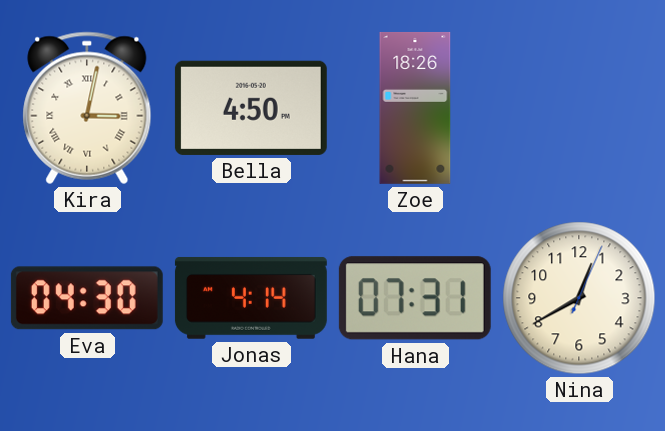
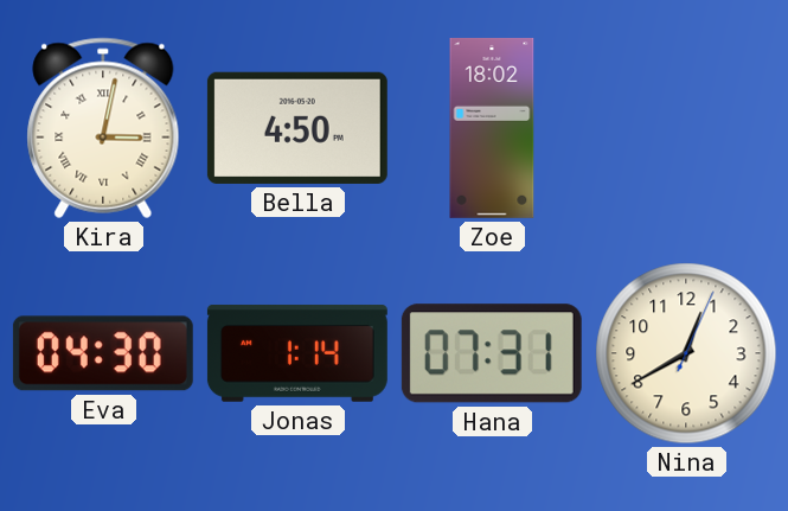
Zoe: 18:26 -> 18:02 (492, 128)
Jonas: 4:14 -> 1:14 (297, 353)
